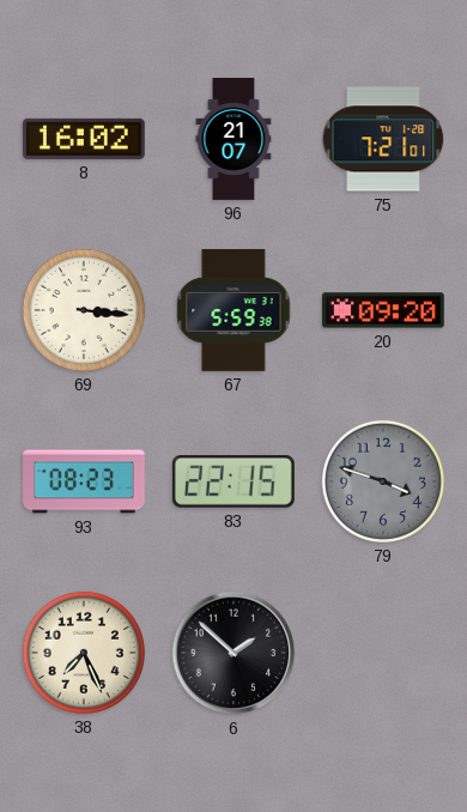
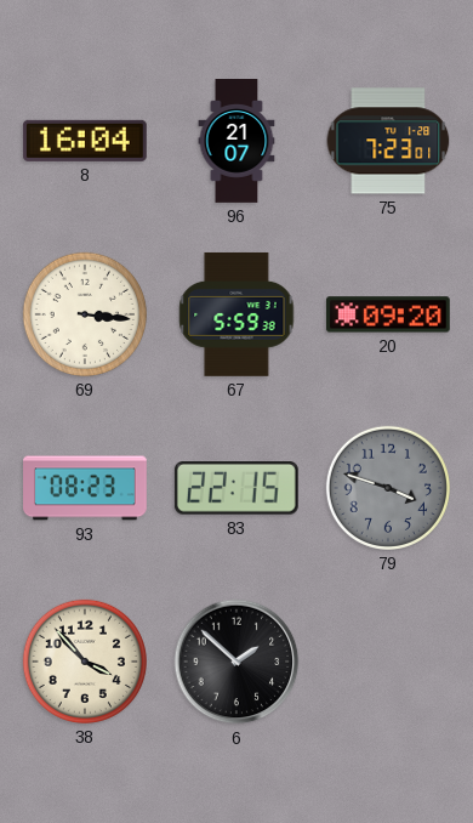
8: 16:02 -> 16:04 (85, 141)
75: 7:21 -> 7:23 (388, 141)
38: 7:26 -> 3:53 (85, 662)
